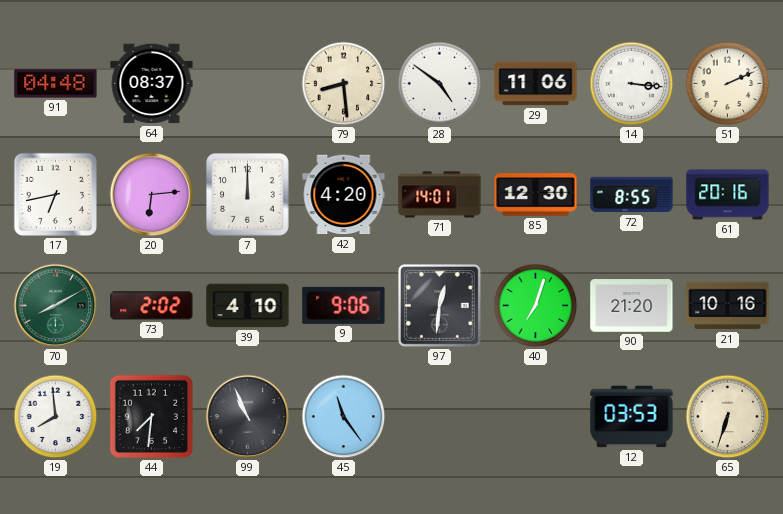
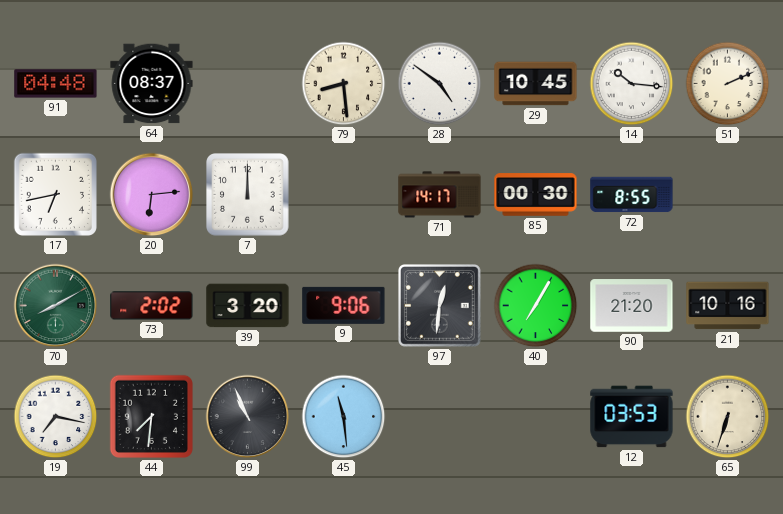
29: 11:06 -> 10:45 (536, 84)
14: 3:16 -> 10:16 (632, 84)
42: 4:20 -> none (344, 195)
71: 14:01 -> 14:17 (440, 195)
85: 12:30 -> 00:30 (536, 195)
61: 20:16 -> none (728, 195)
39: 4:10 -> 3:20 (248, 306)
40: 7:03 -> 7:05 (536, 306)
19: 7:59 -> 7:17 (56, 417)
45: 11:24 -> 11:29 (344, 417)
